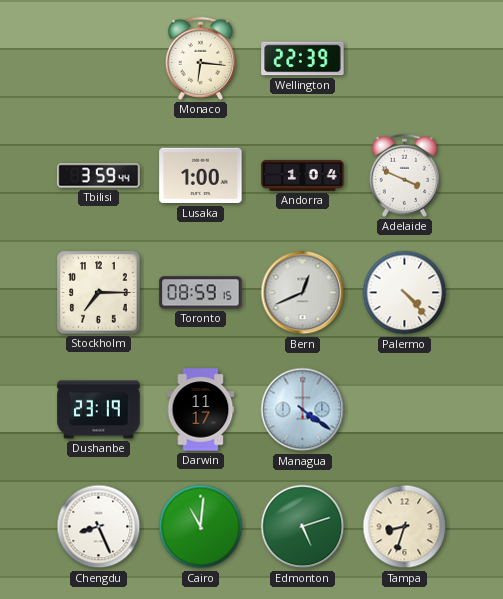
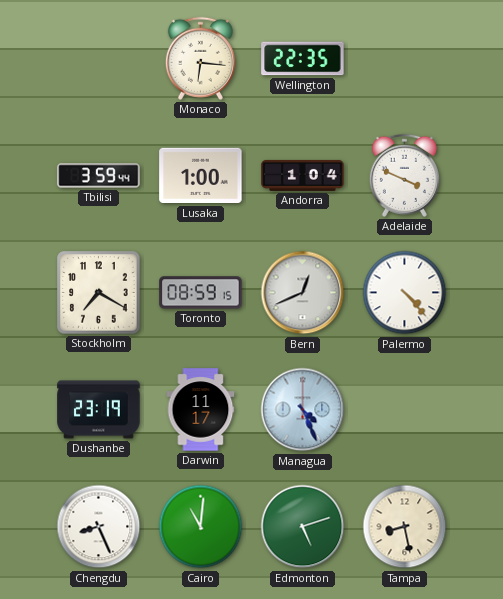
Wellington: 22:39 -> 22:35 (303, 59)
Stockholm: 7:15 -> 7:20 (99, 293)
Managua: 4:21 -> 4:26 (303, 410)
Tampa: 8:33 -> 8:28 (405, 527)
